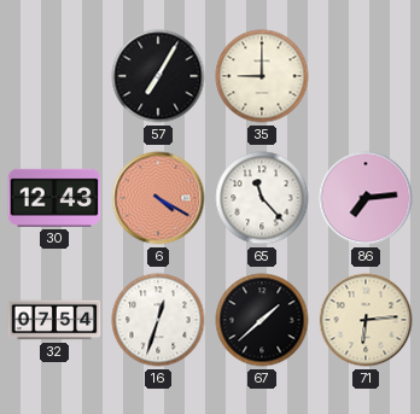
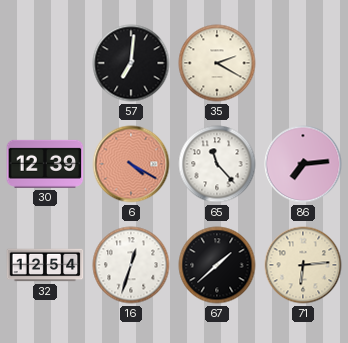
57: 7:05 -> 7:01 (131, 63)
35: 9:00 -> 2:20 (217, 63)
30: 12:43 -> 12:39 (45, 164)
32: 07:54 -> 12:54 (45, 265)
